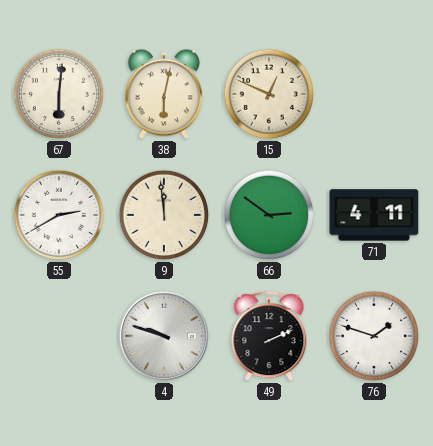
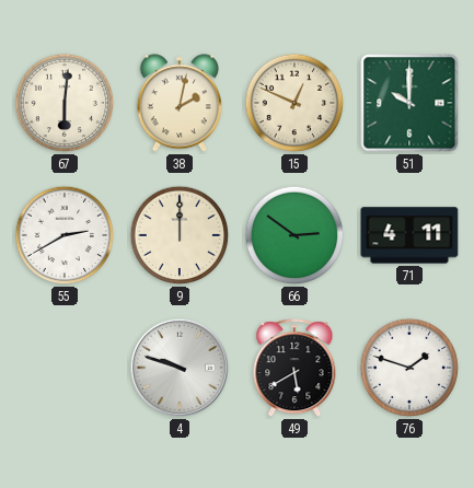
38: 6:02 -> 2:02 (180, 103)
51: none -> 10:00 (409, 103)
9: 11:59 -> 12:00 (180, 235)
49: 2:11 -> 5:40 (294, 369)
